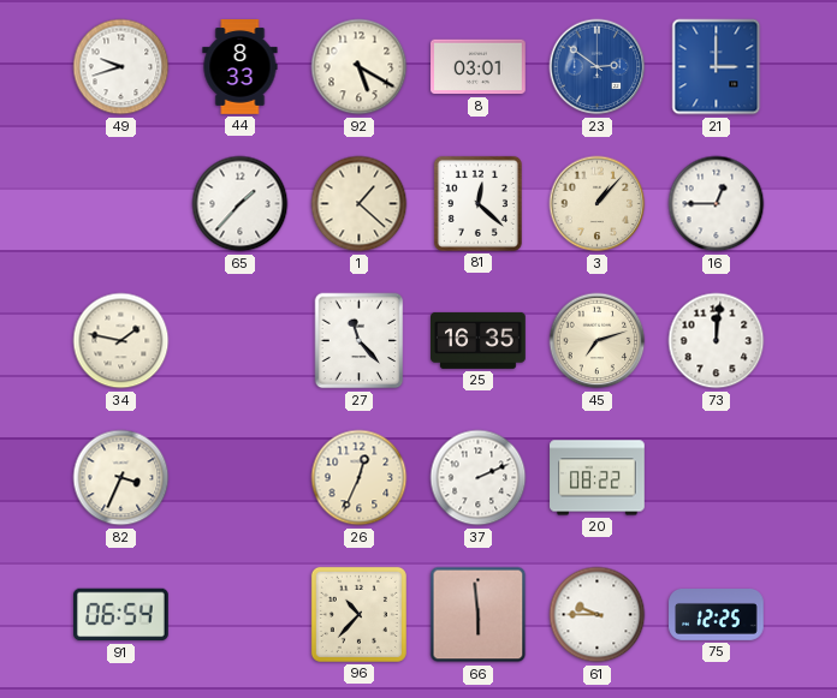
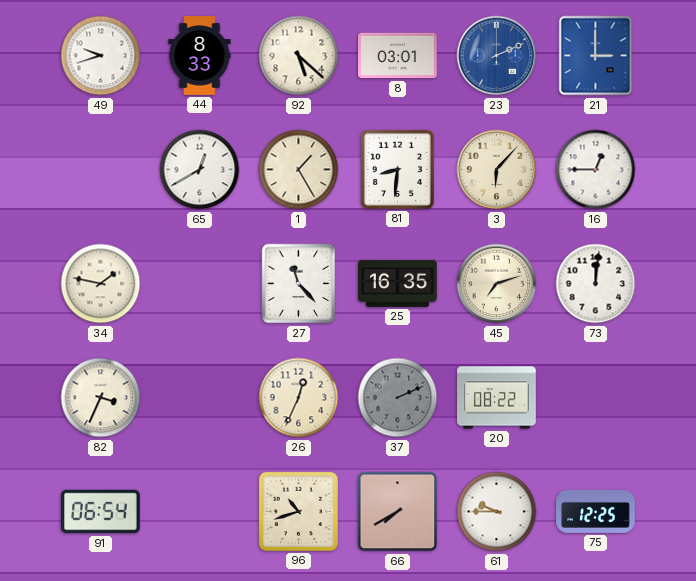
92: 5:20 -> 5:22 (299, 56)
23: 2:51 -> 2:11 (497, 56)
65: 1:37 -> 12:40 (200, 170)
1: 1:22 -> 1:25 (299, 170)
81: 12:22 -> 8:31 (397, 169)
3: 1:07 -> 6:07 (497, 170)
37 dial: white -> grey (398, 398)
96: 10:37 -> 10:42 (298, 511)
66: 5:59 -> 7:40 (398, 512)
